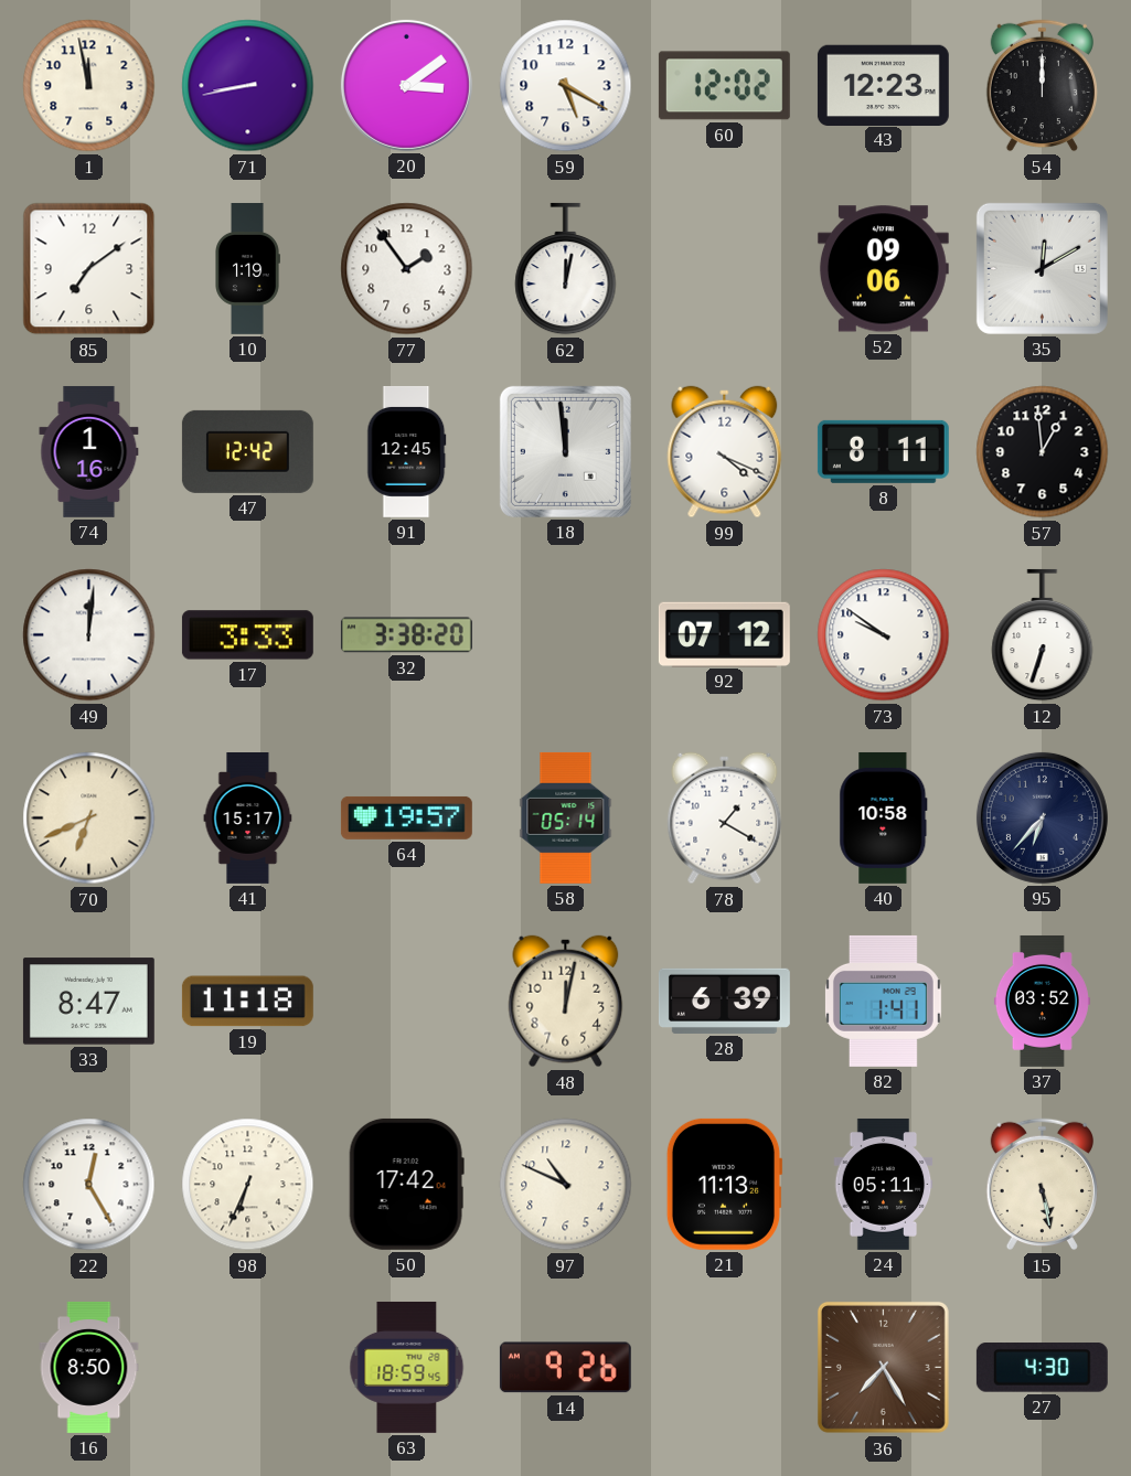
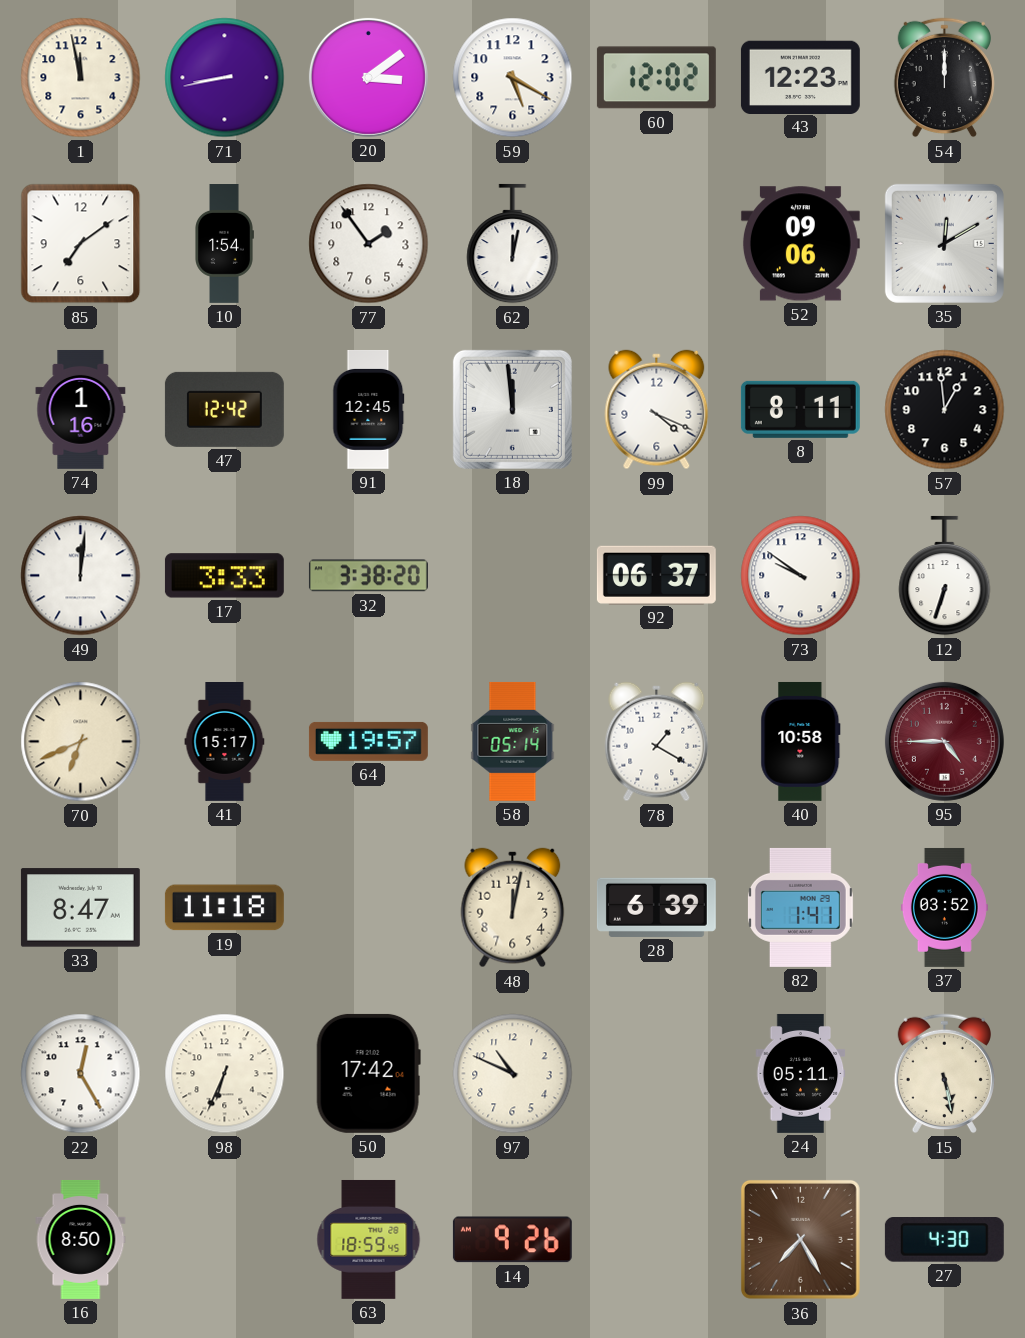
10: 1:19 -> 1:54 (224, 244)
92: 07:12 -> 06:37 (656, 575)
95: 6:37 -> 4:45 (944, 741)
95 dial: navy -> burgundy (944, 741)
21: 11:13 -> none (724, 1184)
